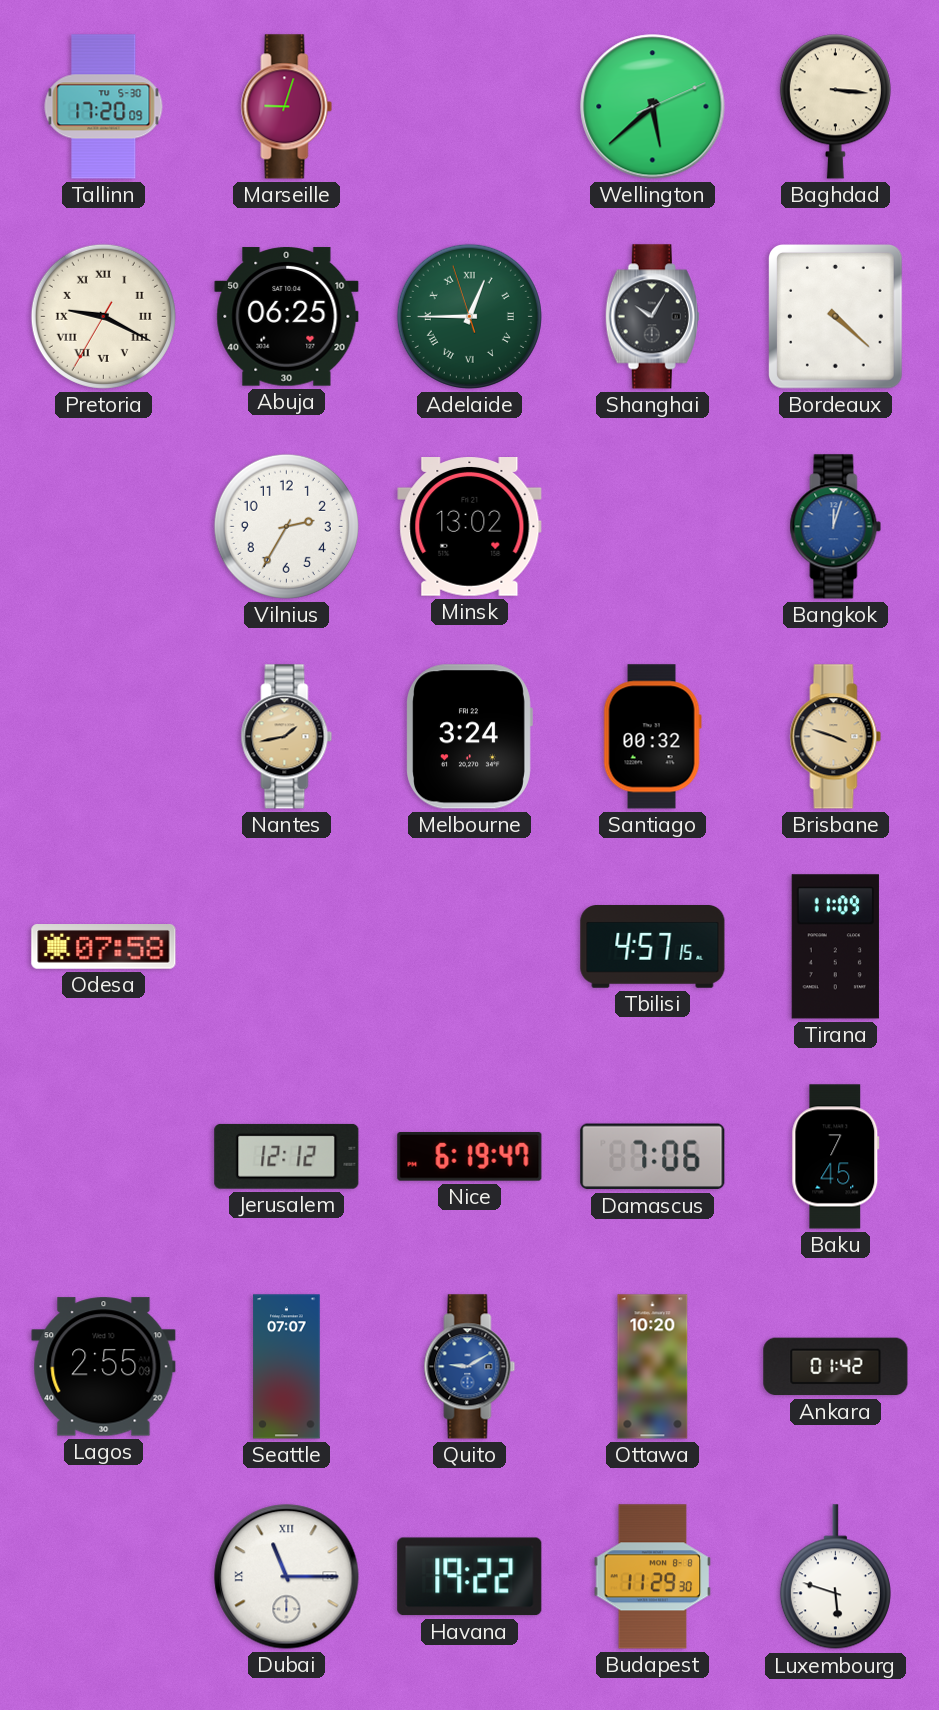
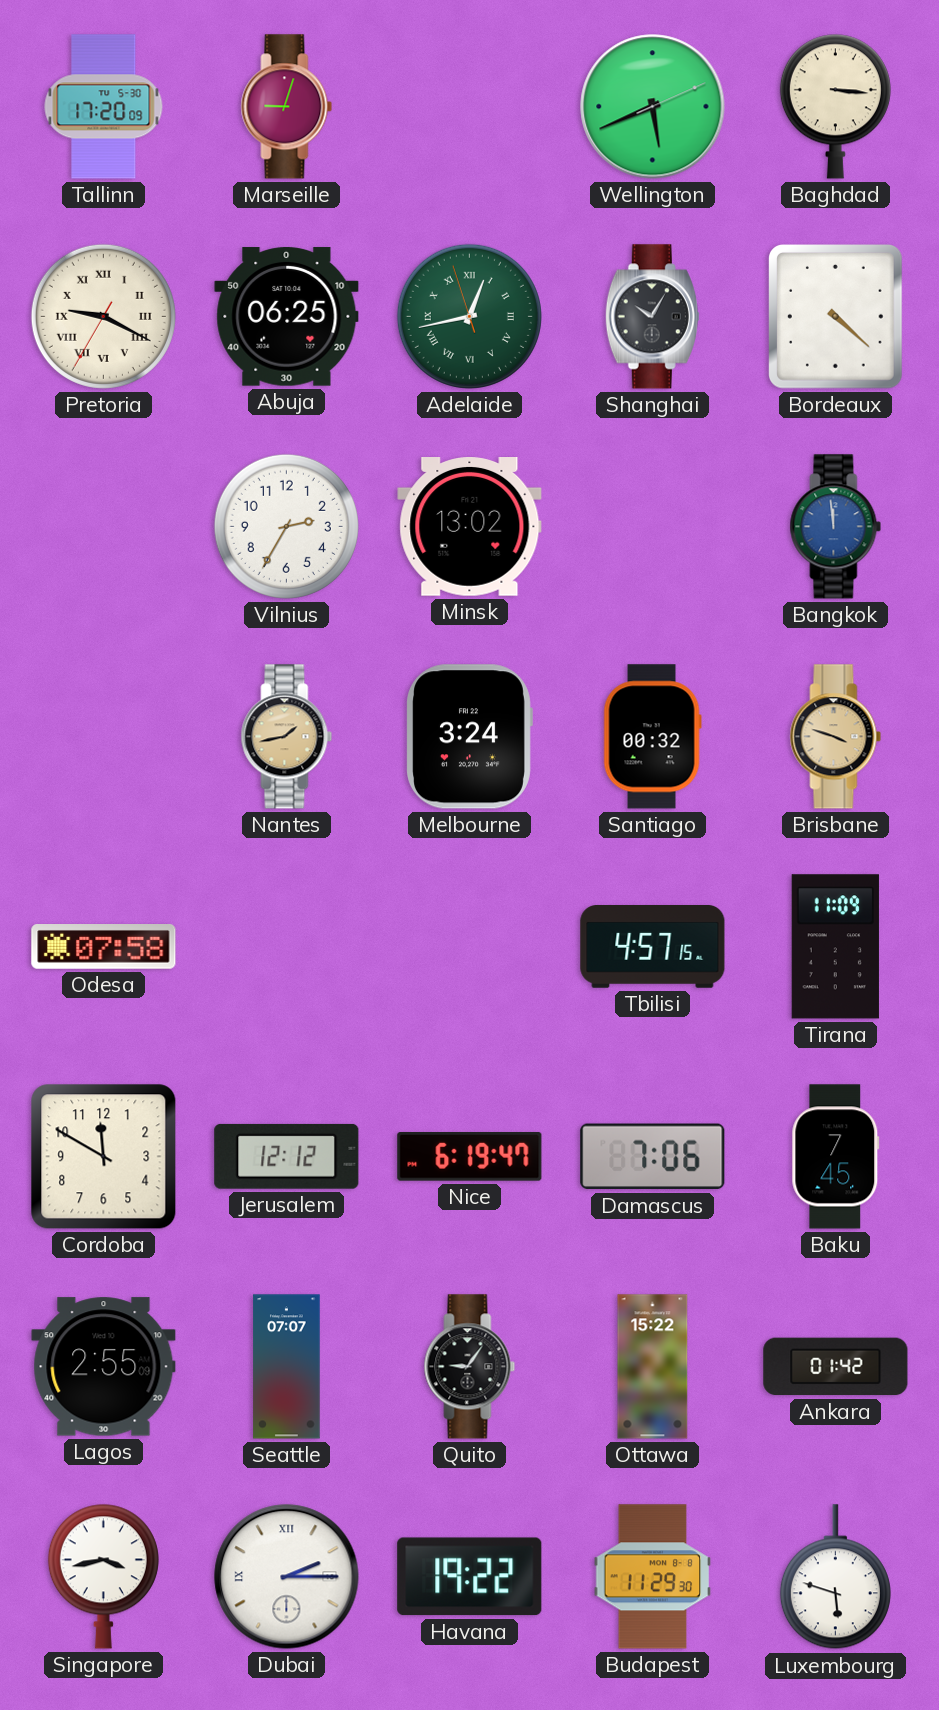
Wellington: 5:38 -> 5:41 (653, 107)
Adelaide: 12:44 -> 12:42 (469, 316)
Bangkok: 12:03 -> 11:59 (836, 527)
Cordoba: none -> 11:50 (104, 1157)
Quito: 9:10 -> 9:06 (470, 1367)
Quito dial: blue -> black (470, 1367)
Ottawa: 10:20 -> 15:22 (653, 1367)
Singapore: none -> 3:43 (103, 1576)
Dubai: 11:15 -> 2:15 (287, 1577)
